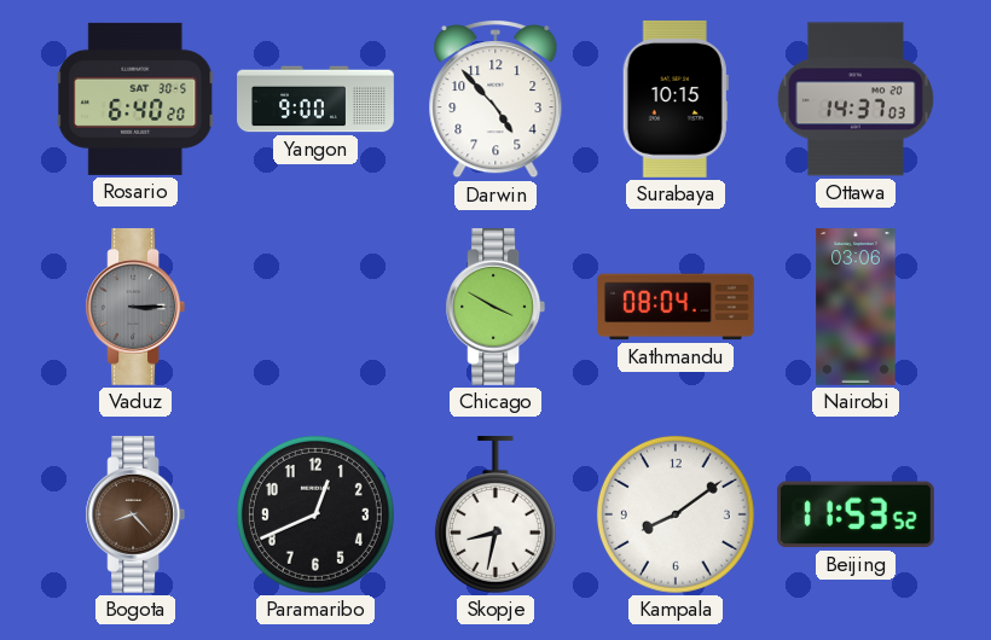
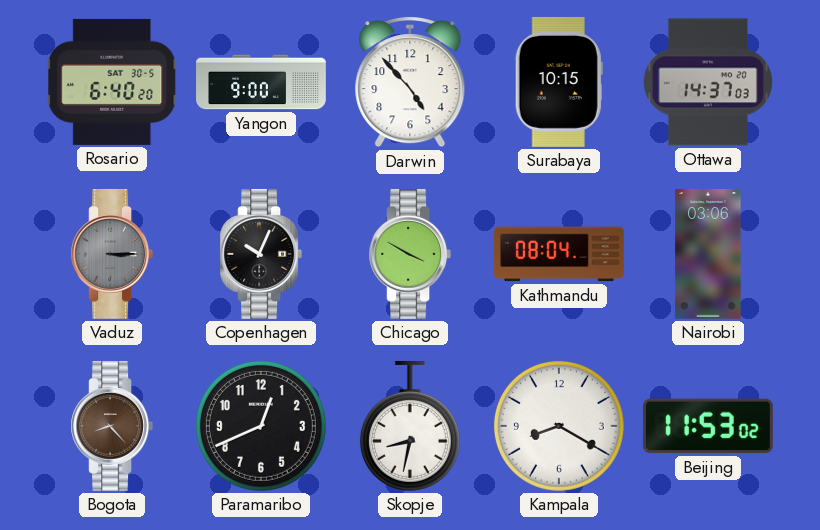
Copenhagen: none -> 10:04 (261, 254)
Kampala: 8:09 -> 8:20 (559, 426)
Beijing: 11:53:52 -> 11:53:02 (708, 426)
